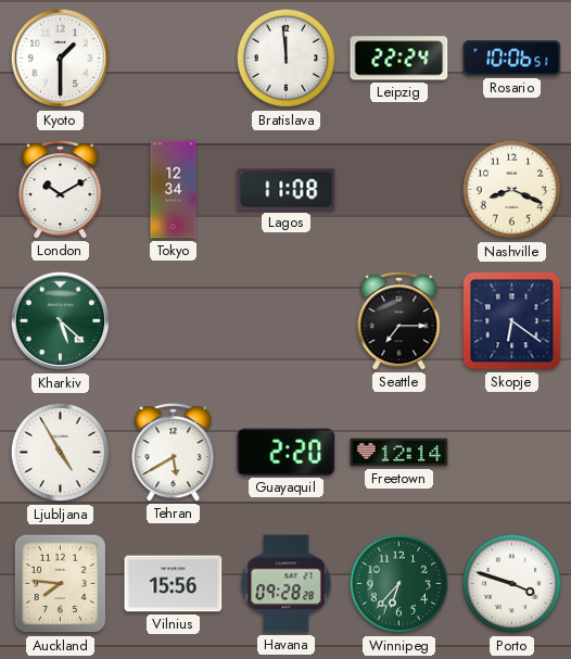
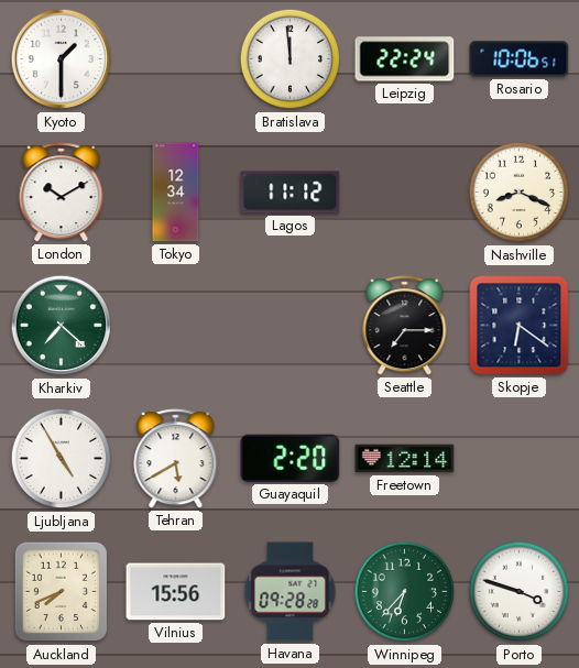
Lagos: 11:08 -> 11:12 (291, 193)
Kharkiv: 5:22 -> 7:22 (62, 326)
Auckland: 7:46 -> 7:41 (62, 592)
